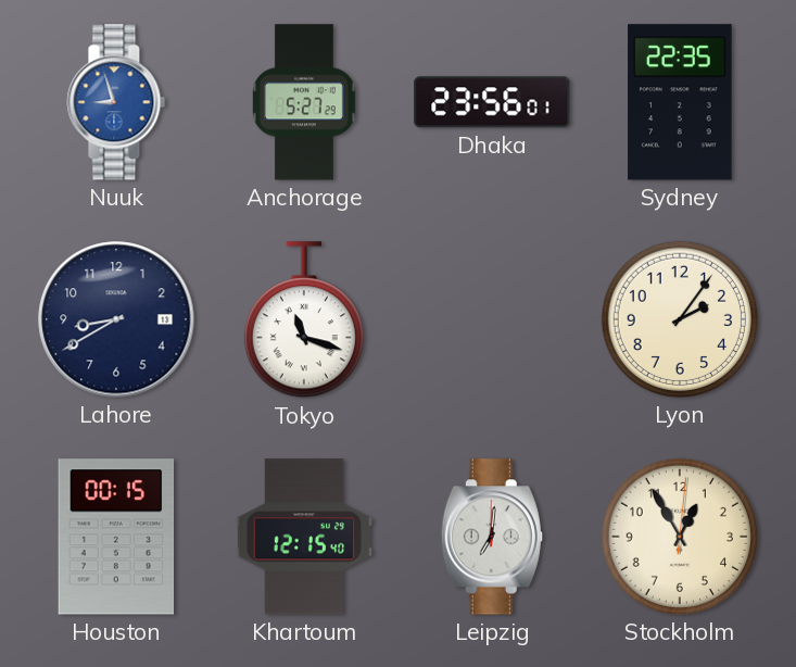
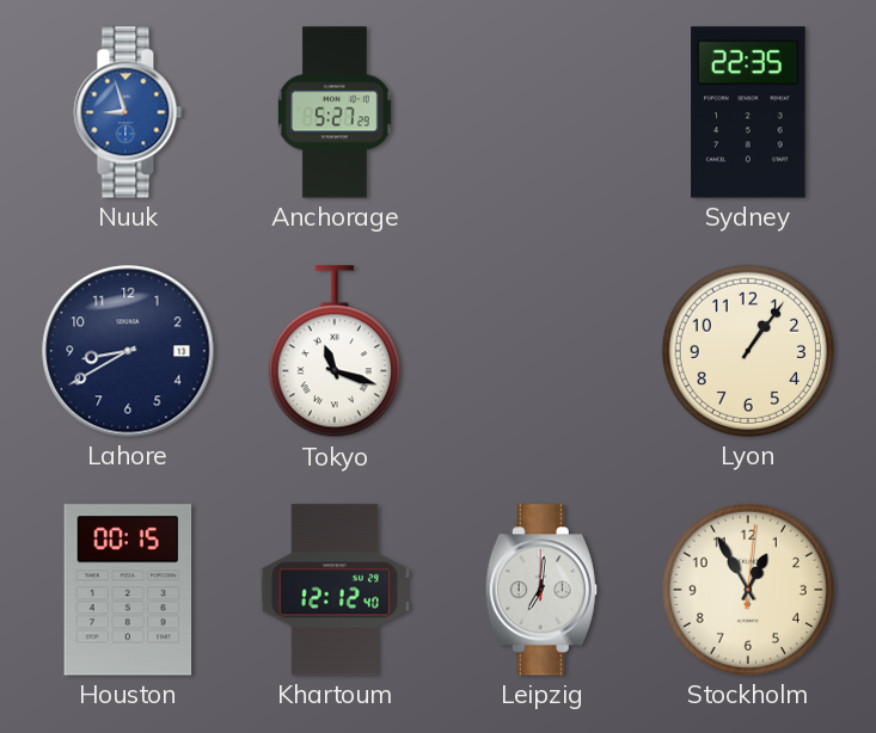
Dhaka: 23:56 -> none (492, 102)
Lyon: 2:06 -> 1:06 (748, 351)
Khartoum: 12:15 -> 12:12 (335, 590)
